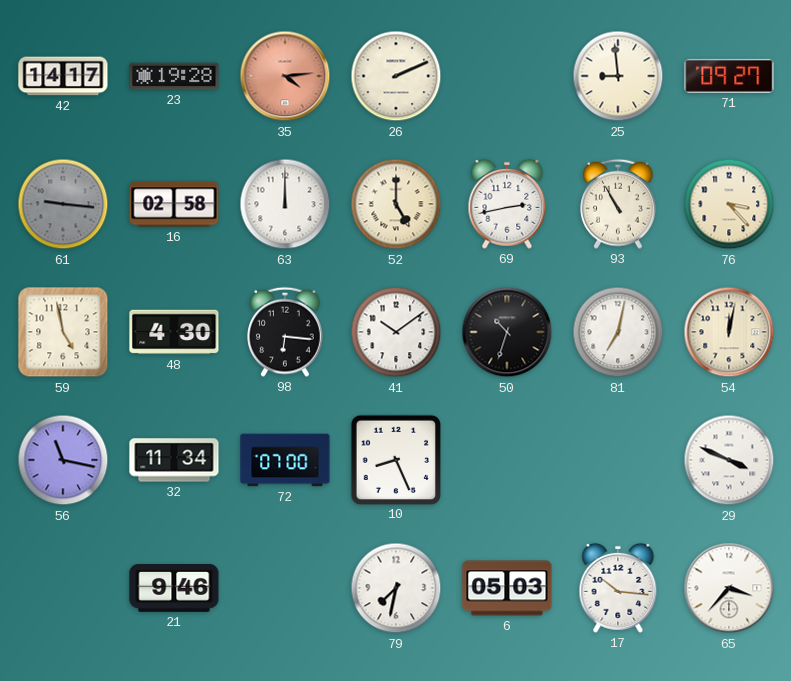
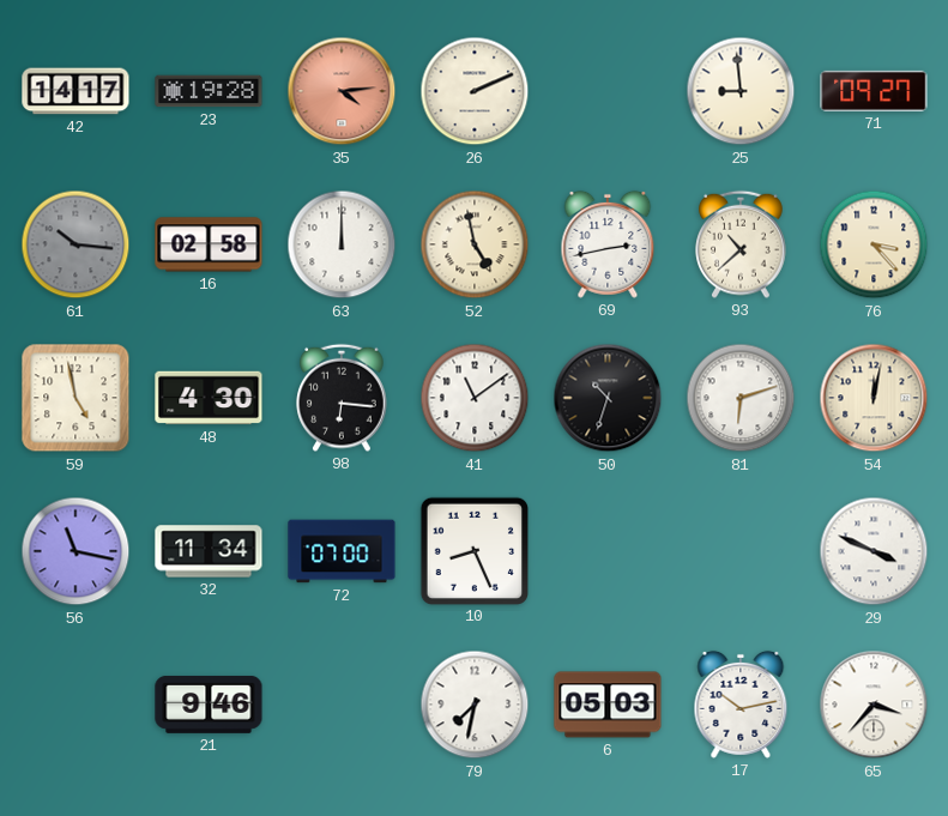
61: 9:16 -> 10:16 (76, 244)
52: 5:00 -> 4:58 (475, 244)
93: 10:55 -> 10:38 (741, 244)
41: 10:09 -> 11:09 (475, 398)
81: 7:02 -> 6:12 (741, 398)
17: 10:16 -> 10:13 (741, 705)
